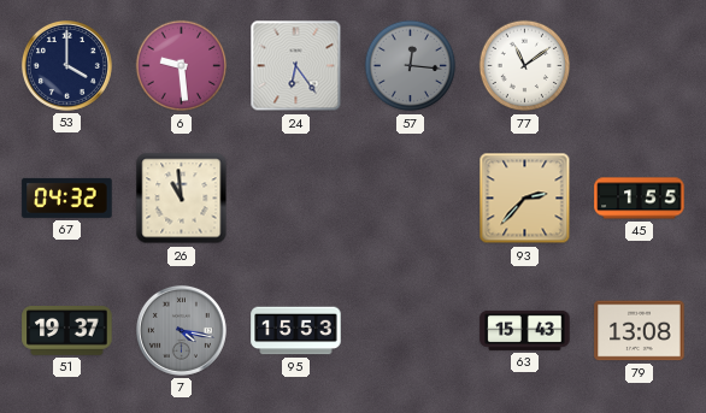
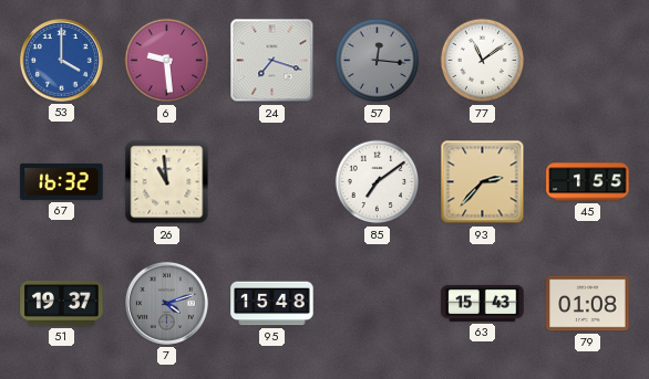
53 dial: navy -> blue (61, 60)
24: 6:24 -> 7:18 (272, 61)
67: 04:32 -> 16:32 (62, 181)
85: none -> 7:09 (378, 182)
7: 4:17 -> 4:12 (166, 303)
95: 15:53 -> 15:48 (272, 304)
79: 13:08 -> 01:08 (588, 304)
